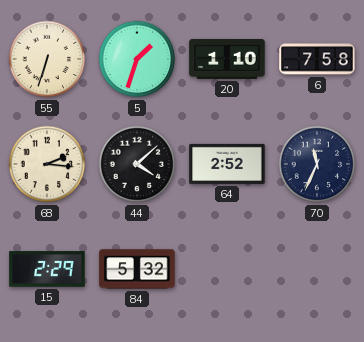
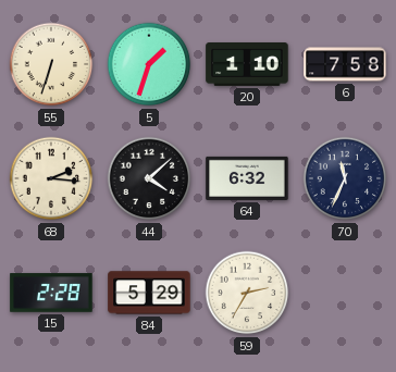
64: 2:52 -> 6:32 (247, 178)
15: 2:29 -> 2:28 (51, 293)
84: 5:32 -> 5:29 (149, 293)
59: none -> 2:35 (247, 293)
